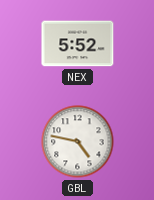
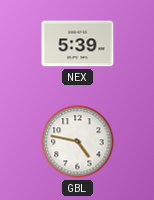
NEX: 5:52 -> 5:39 (78, 44)
